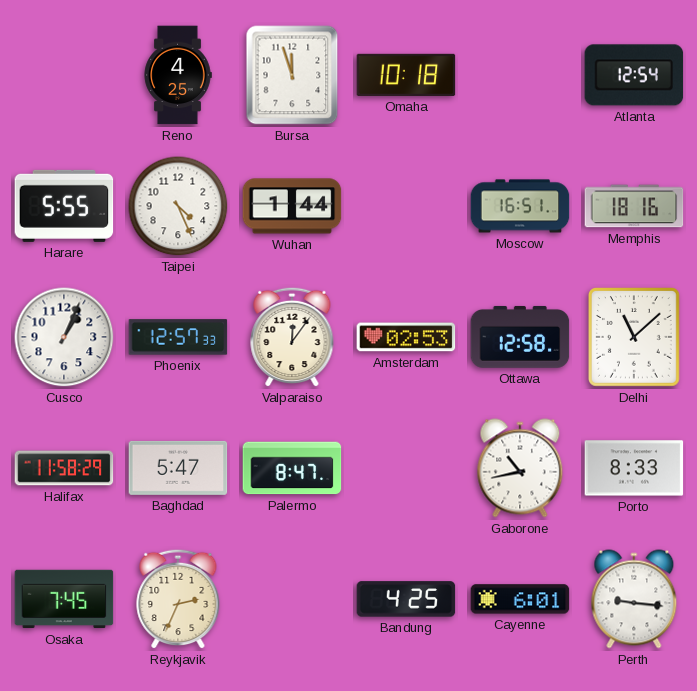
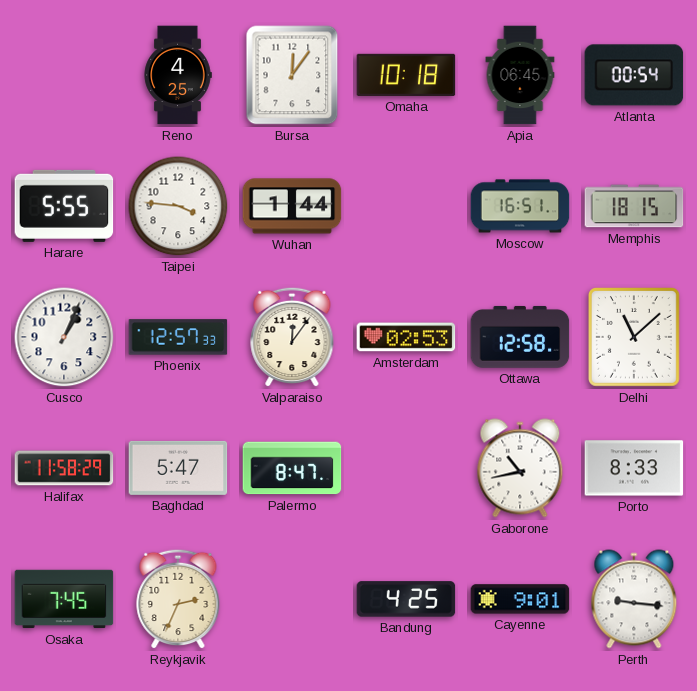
Bursa: 11:57 -> 12:06 (292, 75)
Apia: none -> 06:45 (520, 75)
Atlanta: 12:54 -> 00:54 (634, 75)
Taipei: 4:26 -> 3:46 (178, 206)
Memphis: 18:16 -> 18:15 (634, 206)
Cayenne: 6:01 -> 9:01 (520, 599)
